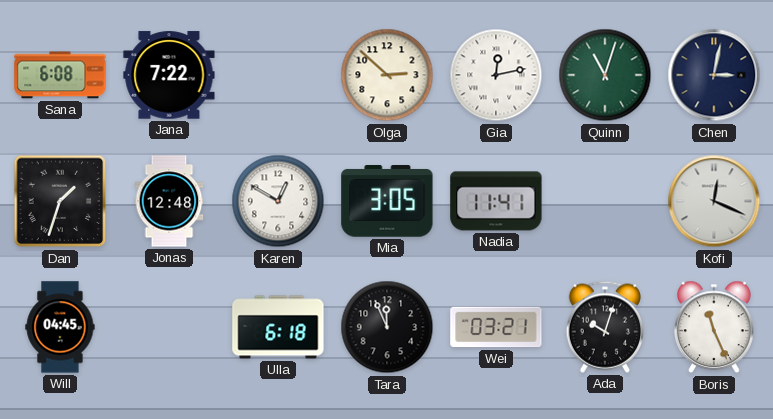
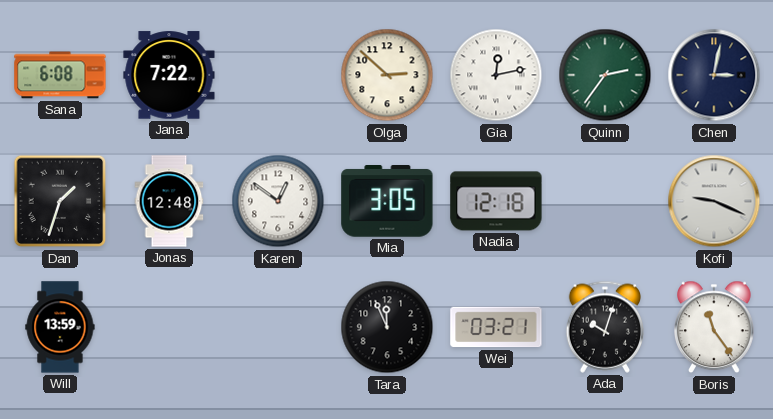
Quinn: 11:03 -> 2:36 (605, 75)
Karen: 12:50 -> 12:51 (278, 201)
Nadia: 11:41 -> 12:18 (496, 201)
Kofi: 12:19 -> 9:19 (714, 201)
Will: 04:45 -> 13:59 (60, 327)
Ulla: 6:18 -> none (278, 327)
Boris: 11:26 -> 11:24 (715, 327)
